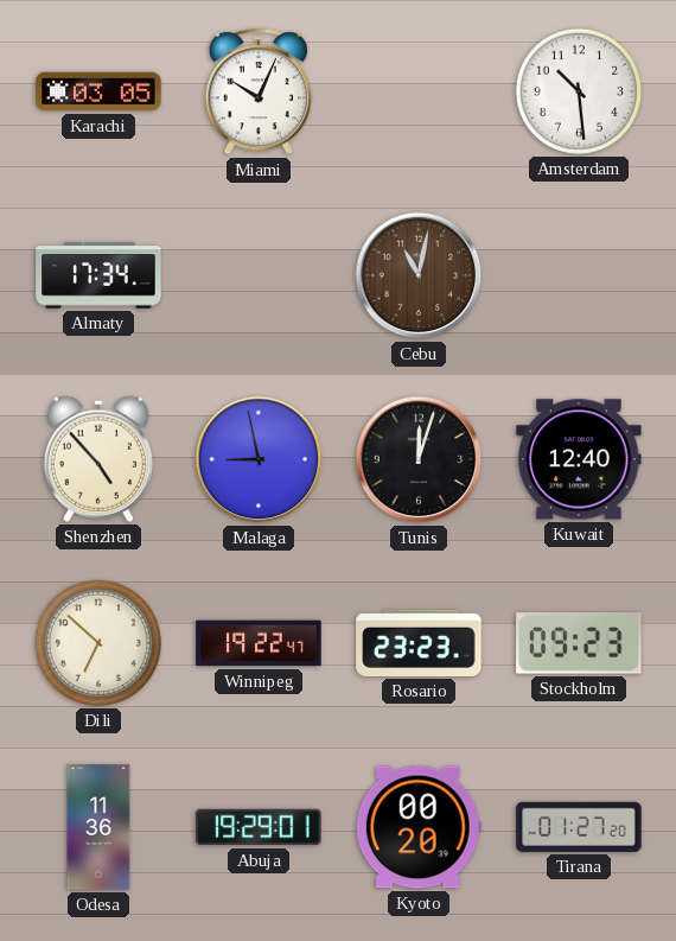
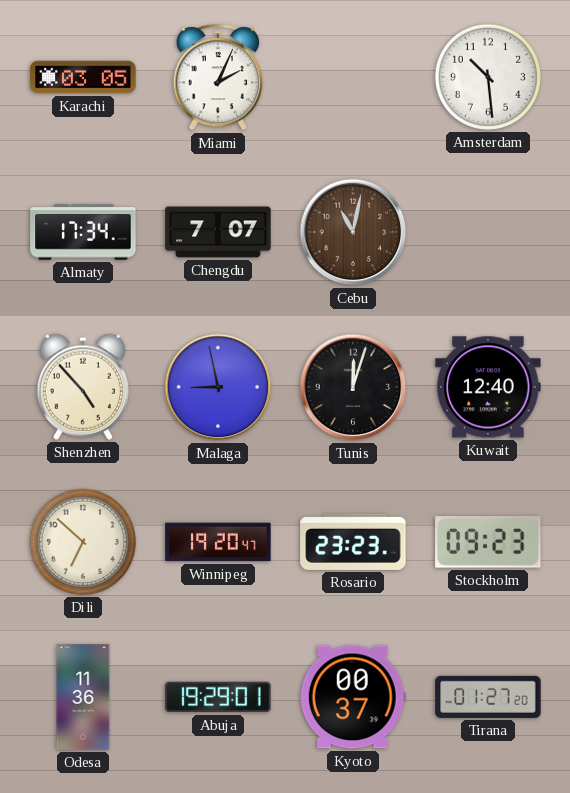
Miami: 10:04 -> 2:04 (217, 78)
Chengdu: none -> 7:07 (218, 232)
Winnipeg: 19:22 -> 19:20 (218, 542)
Kyoto: 00:20 -> 00:37 (353, 697)
